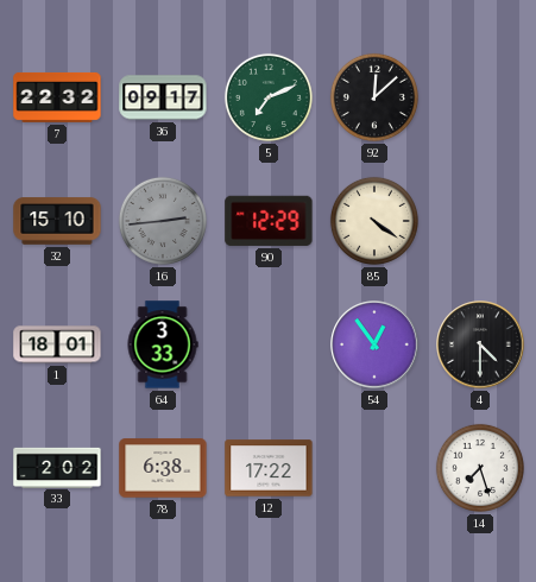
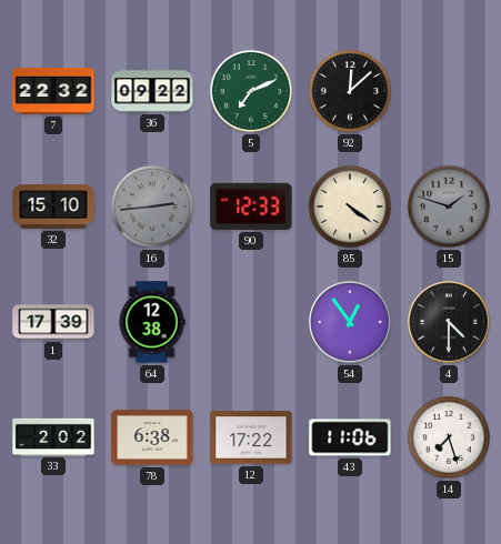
36: 09:17 -> 09:22 (152, 91)
90: 12:29 -> 12:33 (251, 206)
15: none -> 1:48 (449, 206)
1: 18:01 -> 17:39 (53, 322)
64: 3:33 -> 12:38 (152, 322)
43: none -> 11:06 (350, 437)
